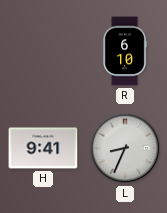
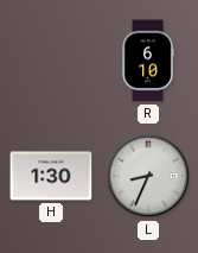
H: 9:41 -> 1:30 (51, 176)
